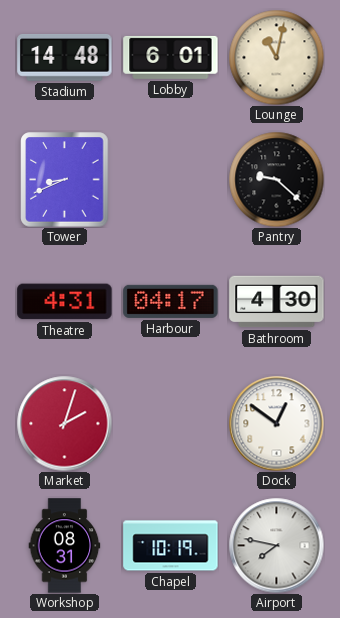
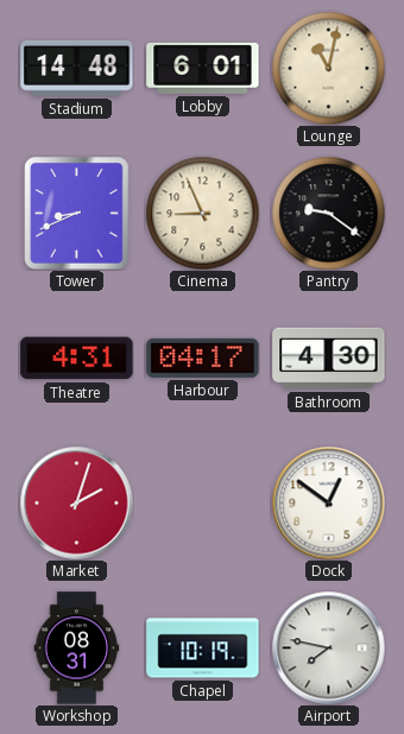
Cinema: none -> 8:56 (202, 213)
Pantry: 9:22 -> 9:21 (328, 213)
